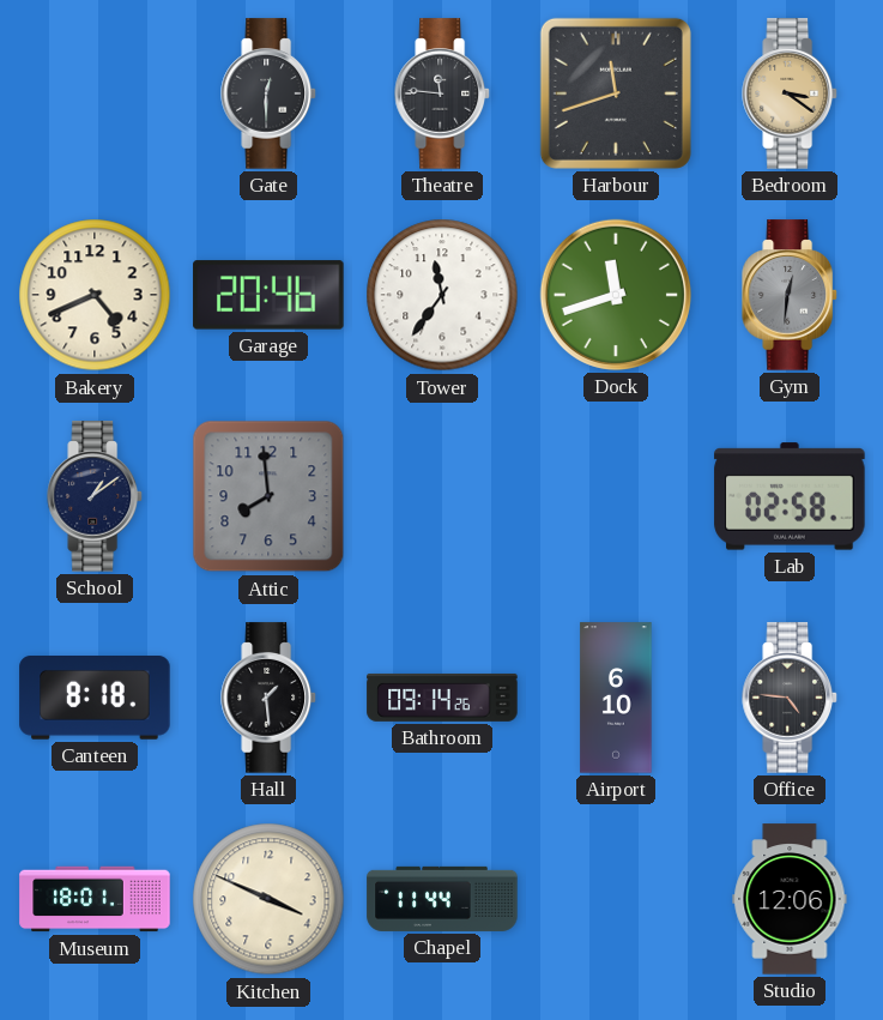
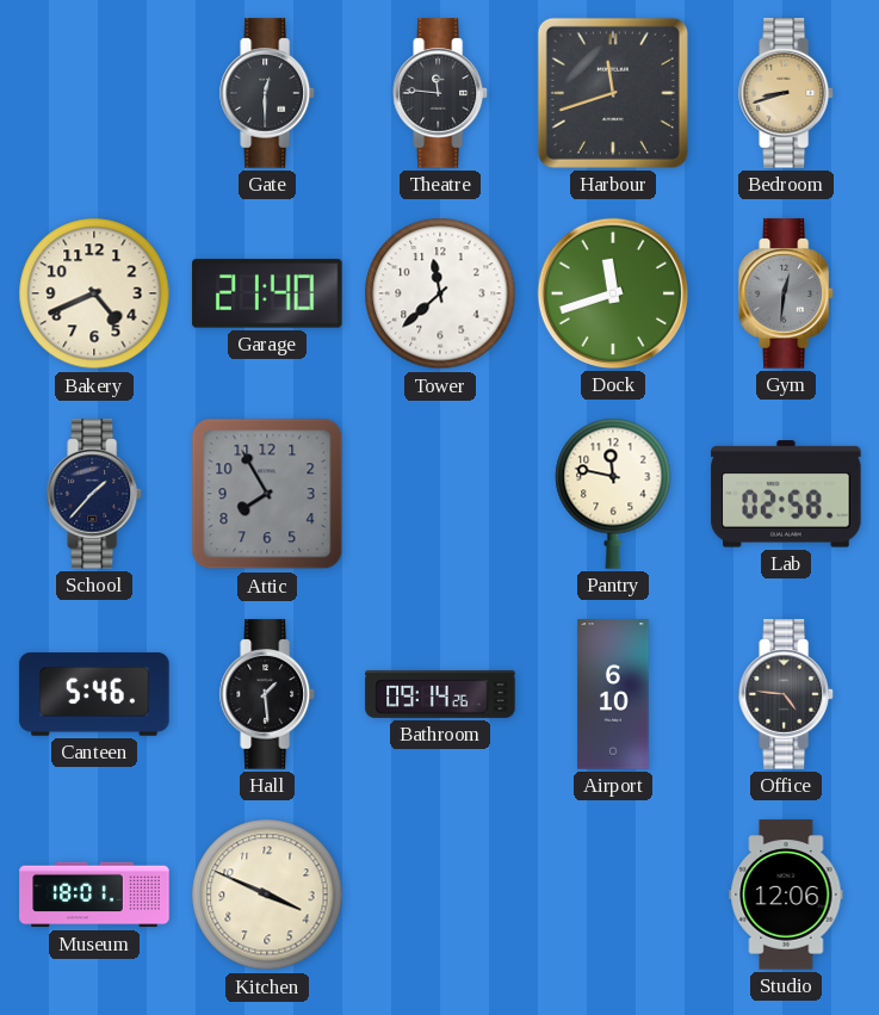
Bedroom: 3:21 -> 8:42 (786, 93)
Garage: 20:46 -> 21:40 (267, 293)
Tower: 11:36 -> 11:38 (440, 293)
School: 1:09 -> 1:37 (94, 494)
Attic: 7:59 -> 7:55 (267, 494)
Pantry: none -> 11:47 (613, 494)
Canteen: 8:18 -> 5:46 (94, 695)
Chapel: 11:44 -> none (442, 899)
